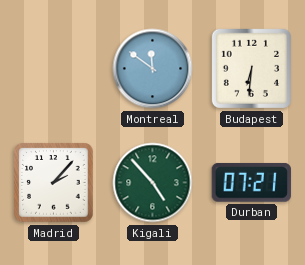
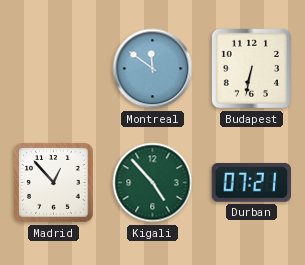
Budapest: 6:31 -> 6:32 (251, 68)
Madrid: 2:07 -> 12:53 (54, 183)
